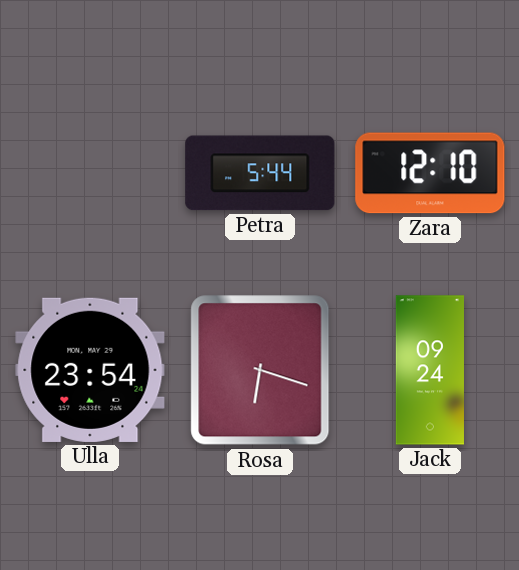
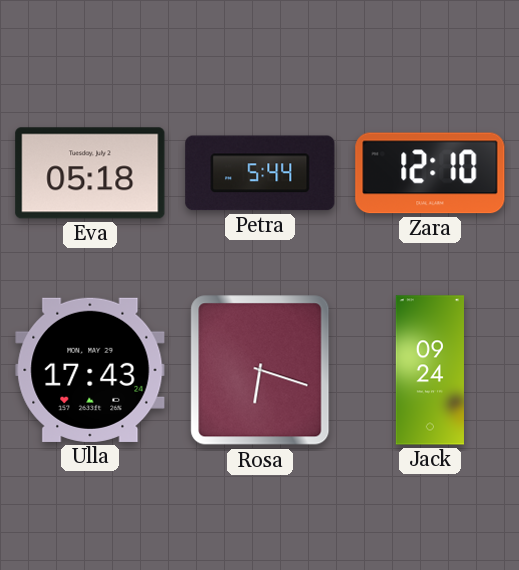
Eva: none -> 05:18 (90, 173)
Ulla: 23:54 -> 17:43 (90, 370)
